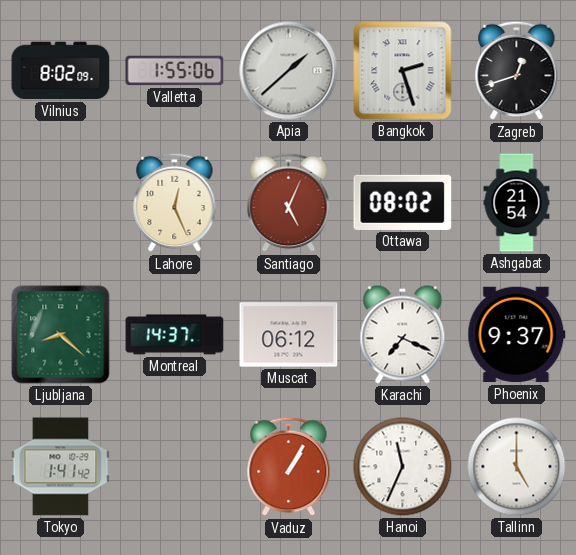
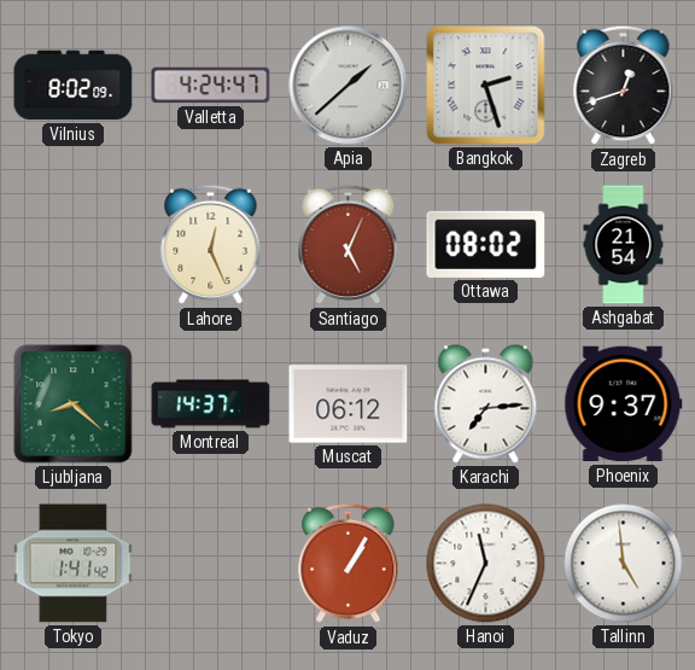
Valletta: 1:55 -> 4:24 (211, 86)
Karachi: 7:19 -> 7:14 (486, 404)
Tallinn: 5:00 -> 4:59 (624, 564)
